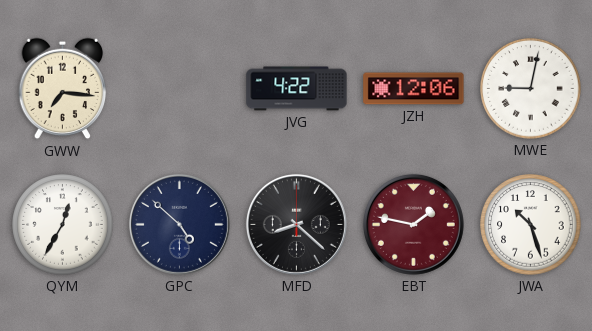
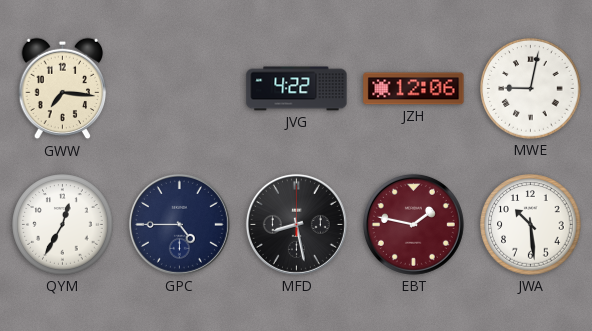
GPC: 4:52 -> 4:45 (179, 224)
MFD: 8:22 -> 8:28 (296, 224)
JWA: 10:27 -> 10:29 (531, 225)
